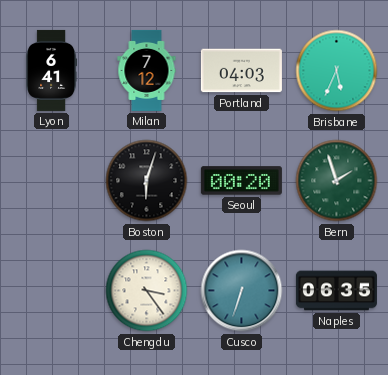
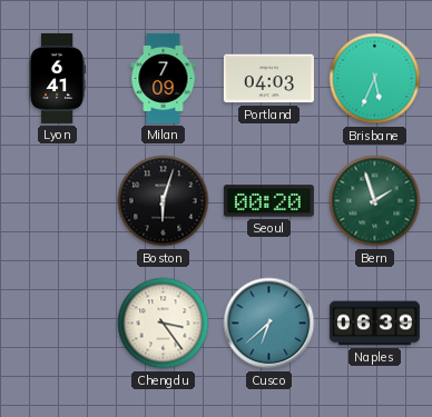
Milan: 7:12 -> 7:09 (164, 78)
Cusco: 6:33 -> 6:38 (269, 324)
Naples: 06:35 -> 06:39 (374, 324)
